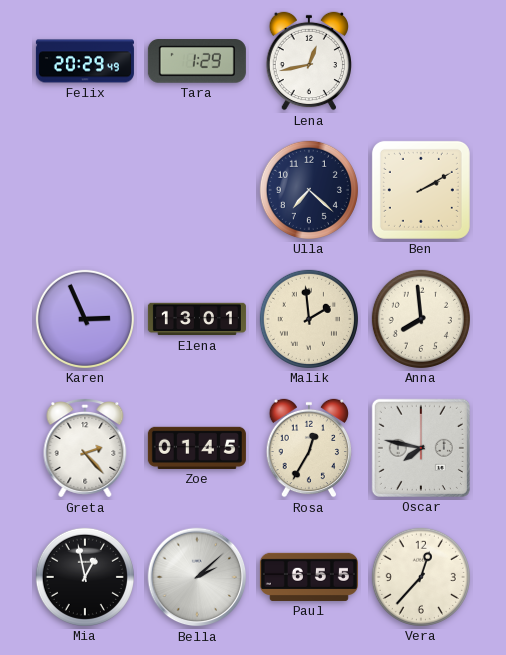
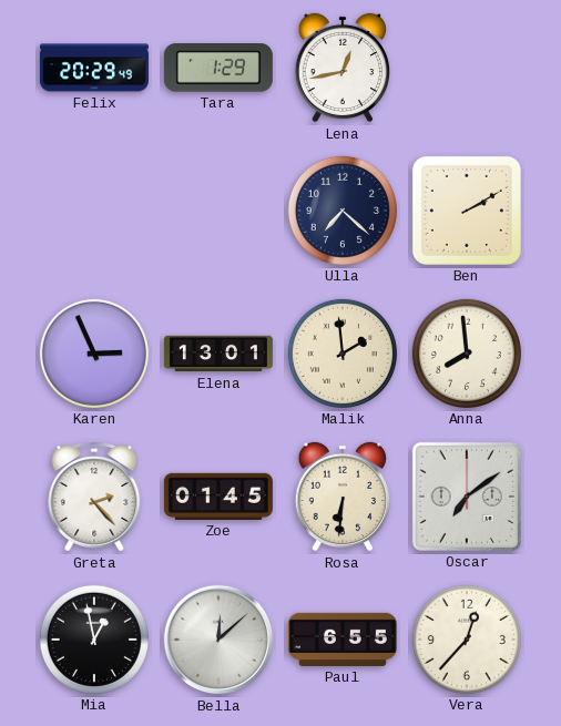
Rosa: 12:35 -> 6:31 (341, 497)
Oscar: 7:47 -> 7:09 (467, 497)
Bella: 2:08 -> 12:08 (218, 640)
